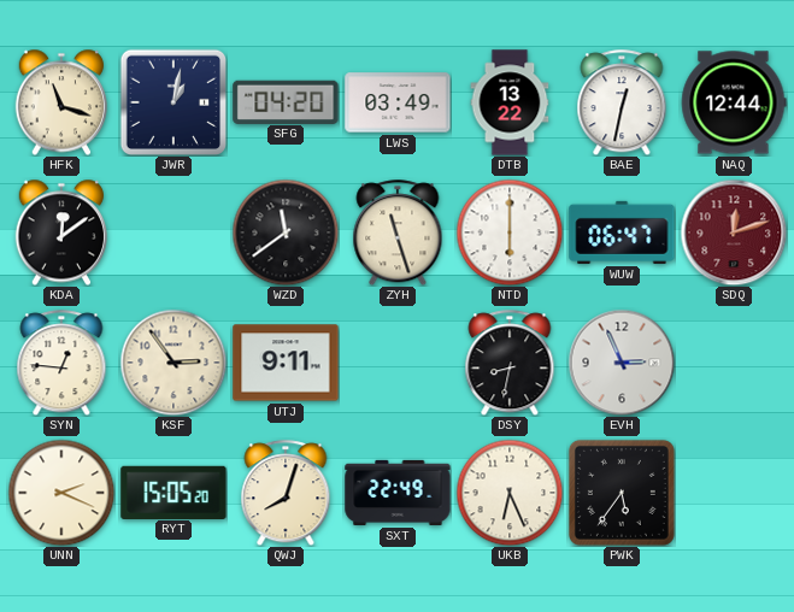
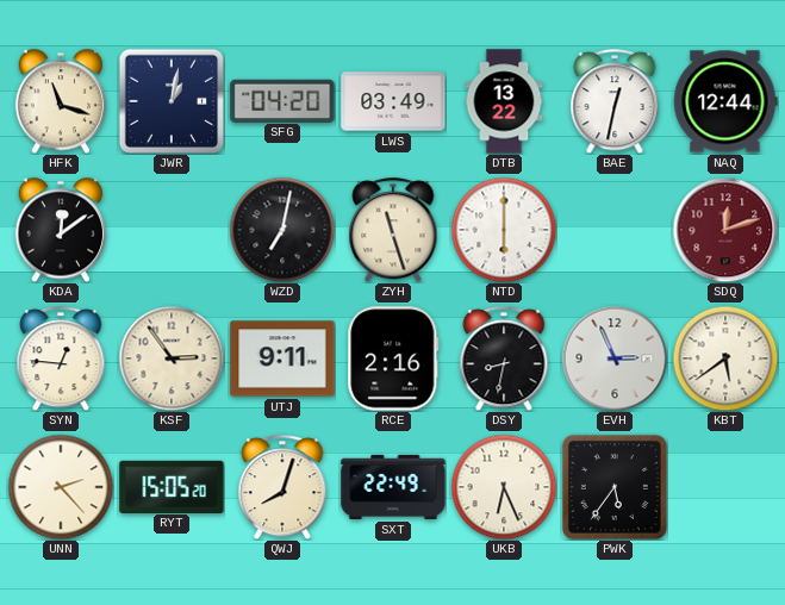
WZD: 11:39 -> 7:02 (282, 230)
WUW: 06:47 -> none (622, 233)
RCE: none -> 2:16 (393, 358)
KBT: none -> 5:39 (725, 358)
UNN: 2:19 -> 2:23 (61, 487)
